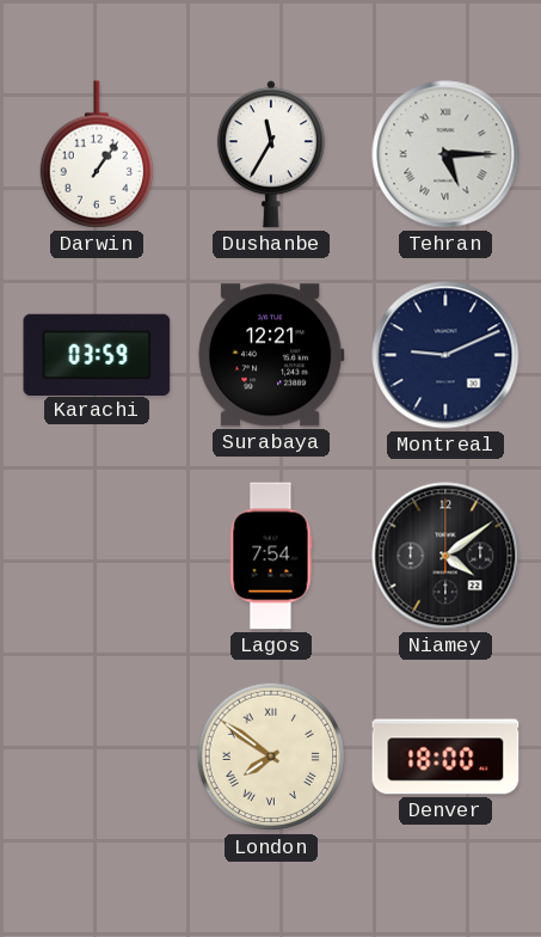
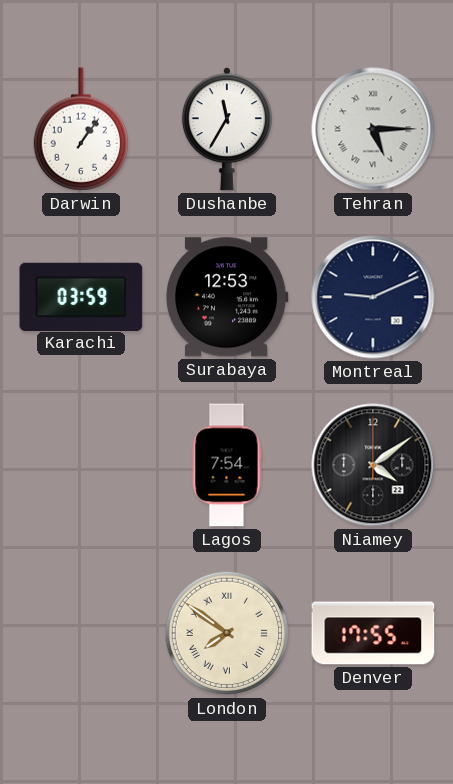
Surabaya: 12:21 -> 12:53 (227, 297)
Denver: 18:00 -> 17:55 (373, 633)
